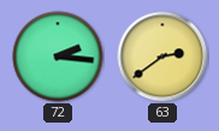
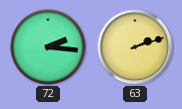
63: 2:39 -> 2:12 (135, 47)
